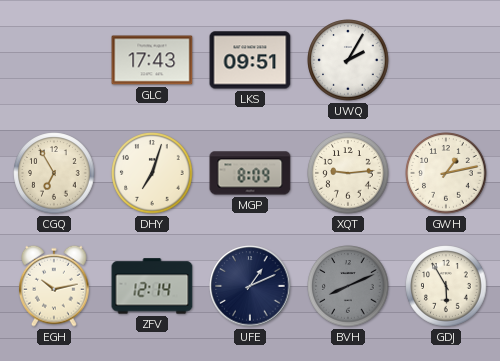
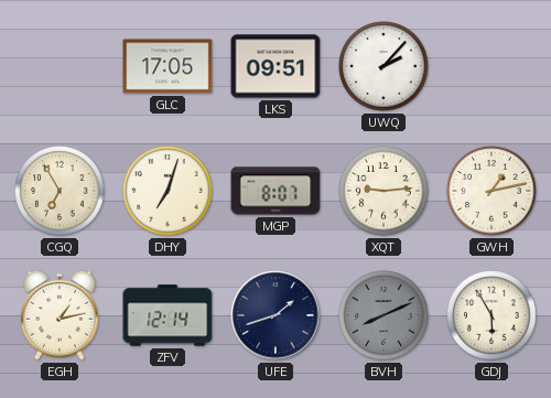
GLC: 17:43 -> 17:05 (168, 66)
UWQ: 2:05 -> 2:07 (383, 66)
MGP: 8:09 -> 8:07 (275, 191)
EGH: 10:13 -> 1:13 (61, 315)
UFE: 1:11 -> 1:42 (275, 315)
